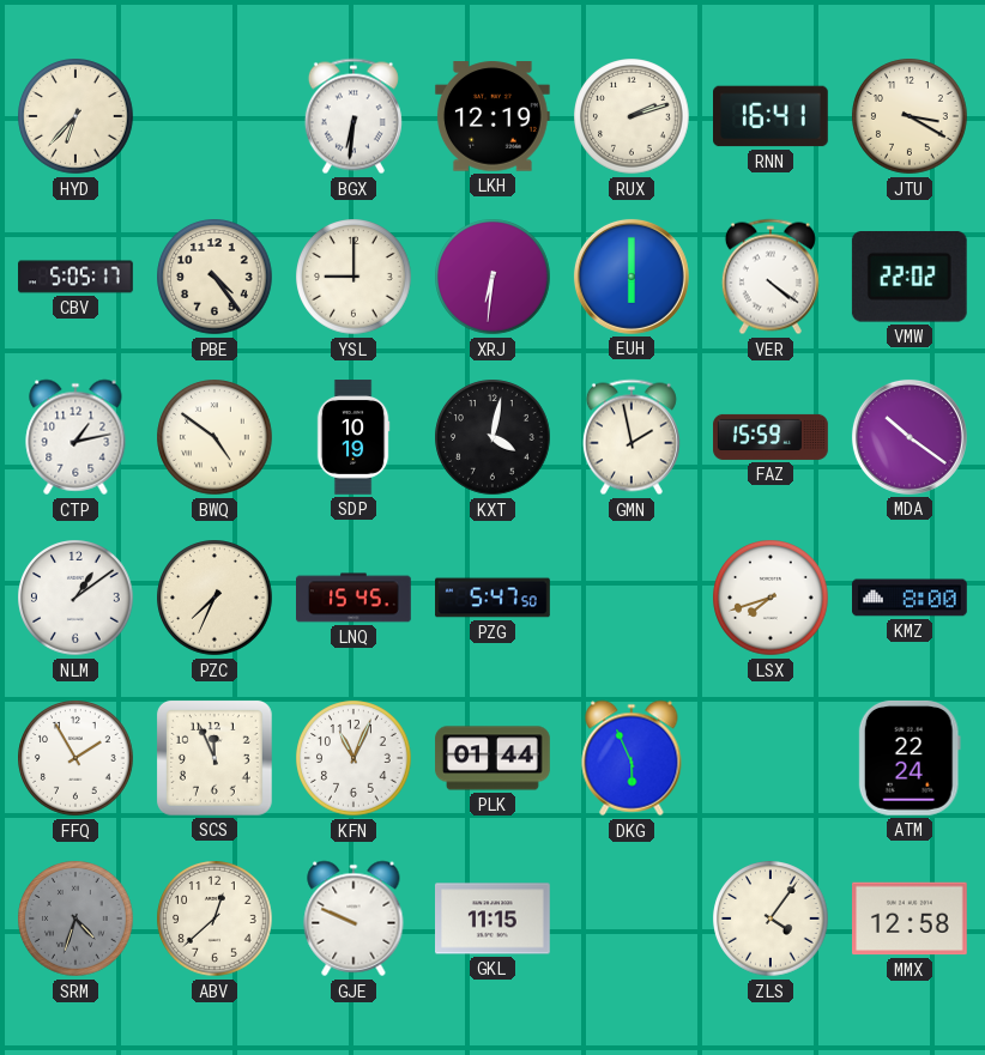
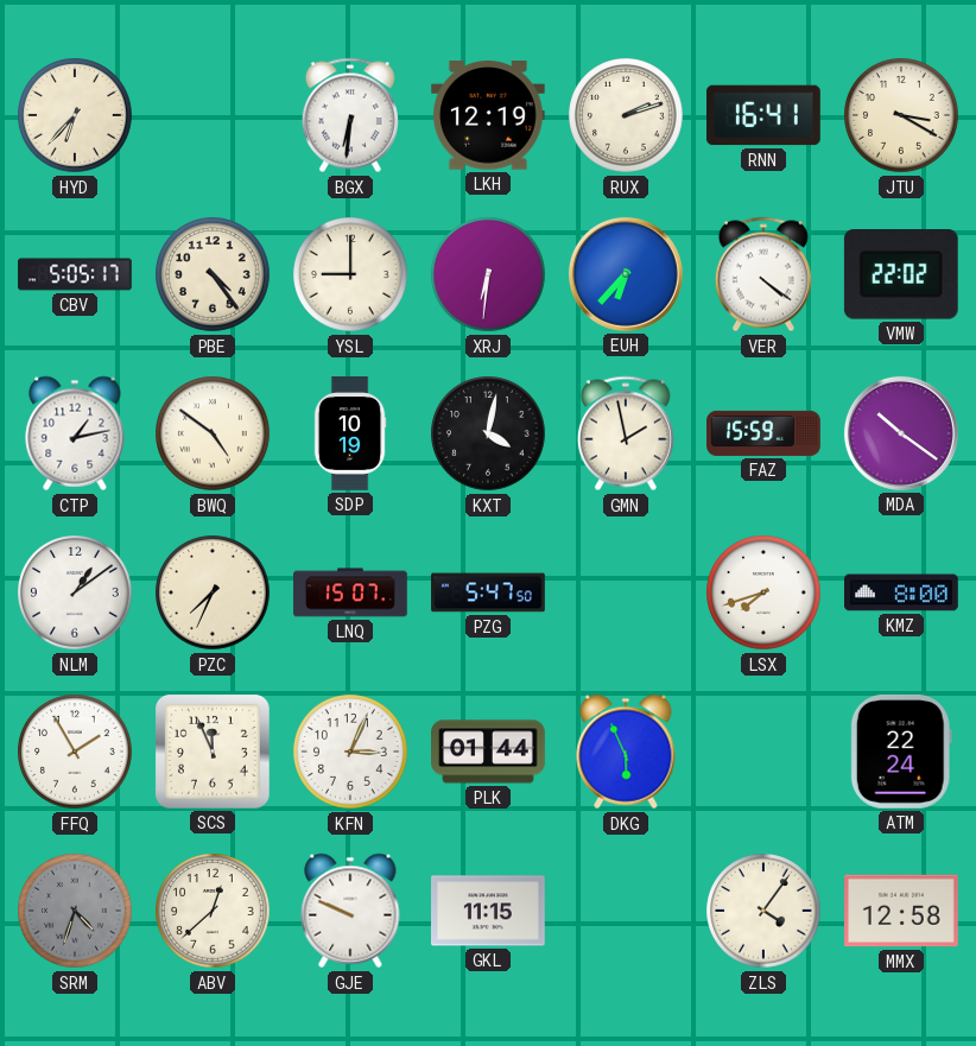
EUH: 6:00 -> 6:37 (626, 274)
LNQ: 15:45 -> 15:07 (351, 592)
KFN: 11:04 -> 3:04 (350, 752)
